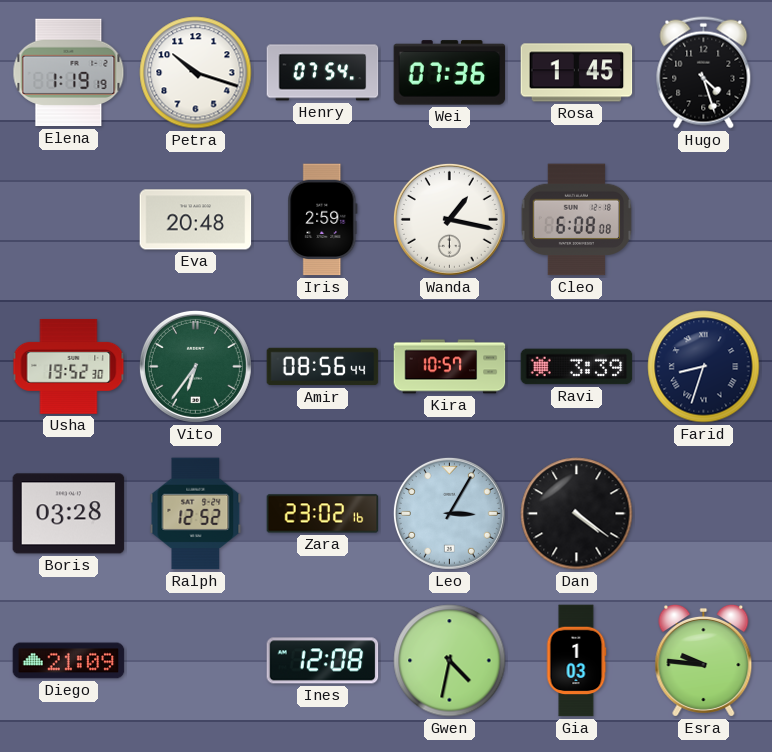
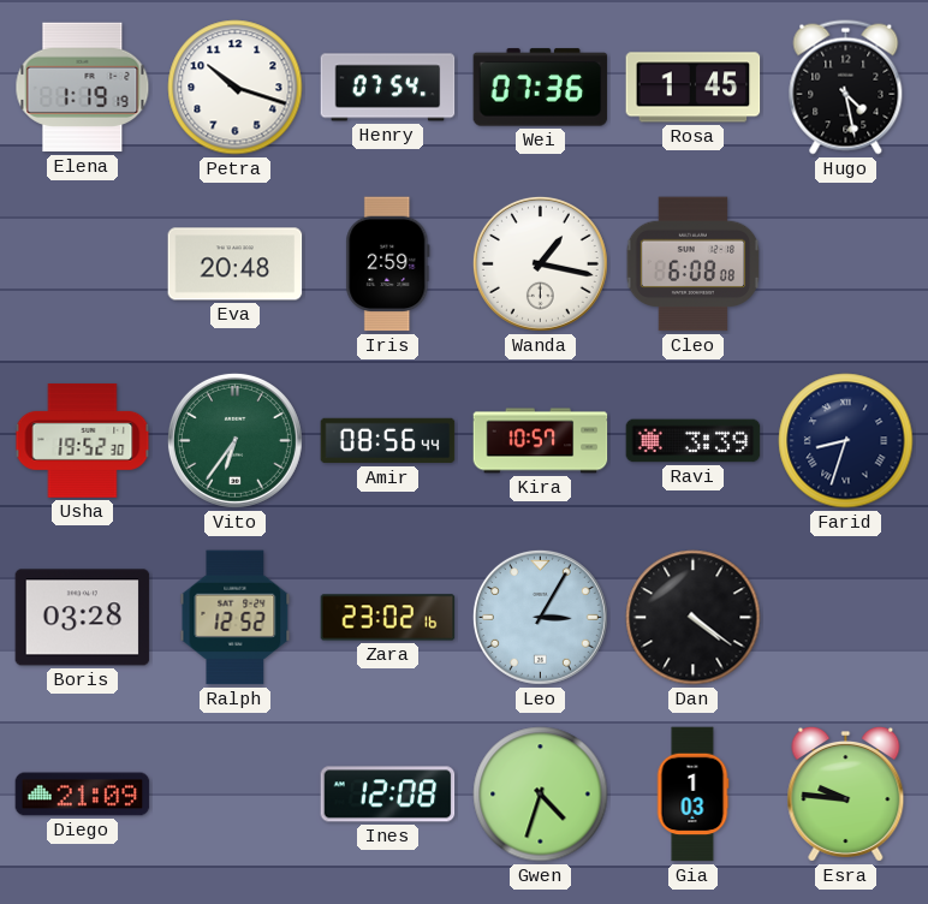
Hugo: 4:27 -> 4:28 (846, 88)
Gwen: 4:32 -> 4:33 (541, 795)
